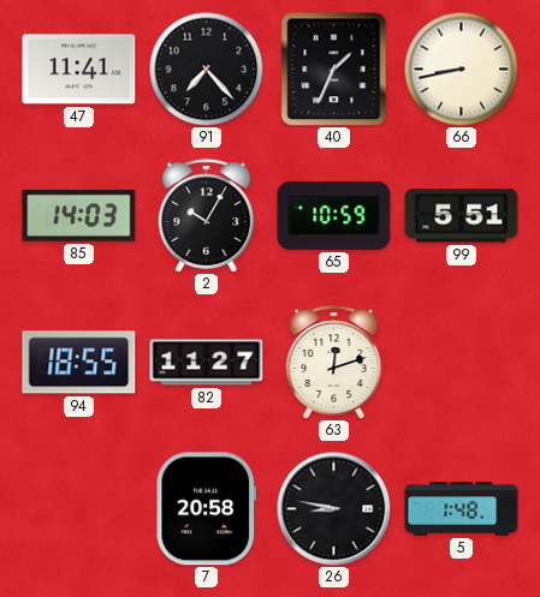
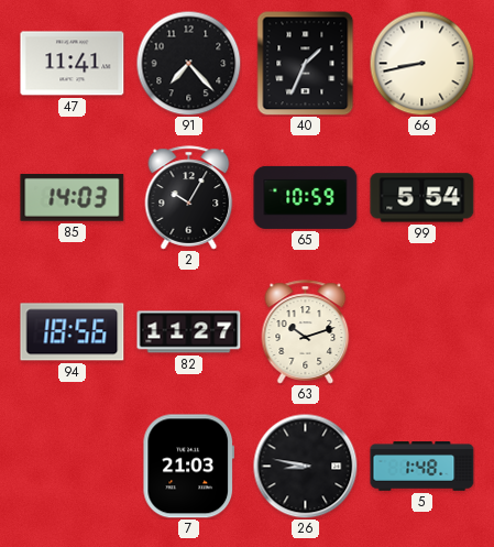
99: 5:51 -> 5:54 (422, 198)
94: 18:55 -> 18:56 (73, 332)
63: 12:12 -> 10:12 (306, 332)
7: 20:58 -> 21:03 (188, 467)
